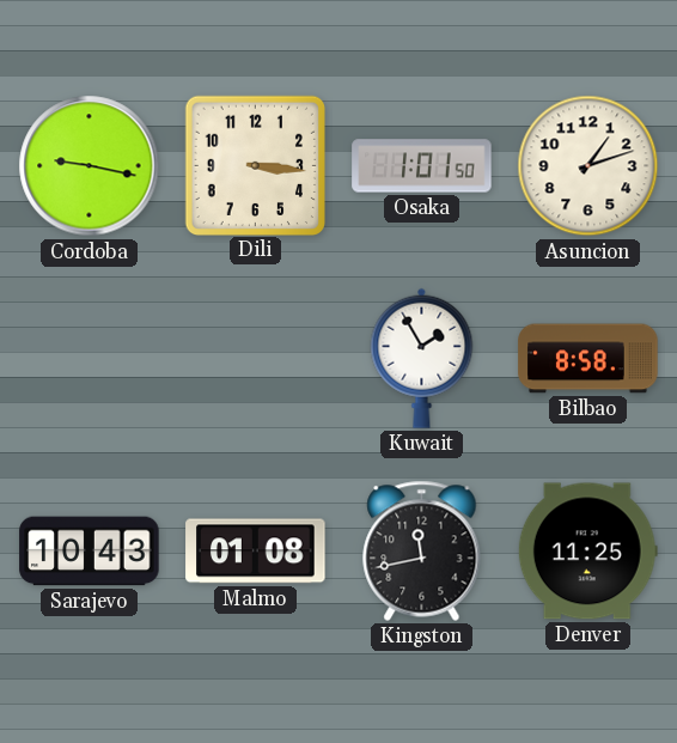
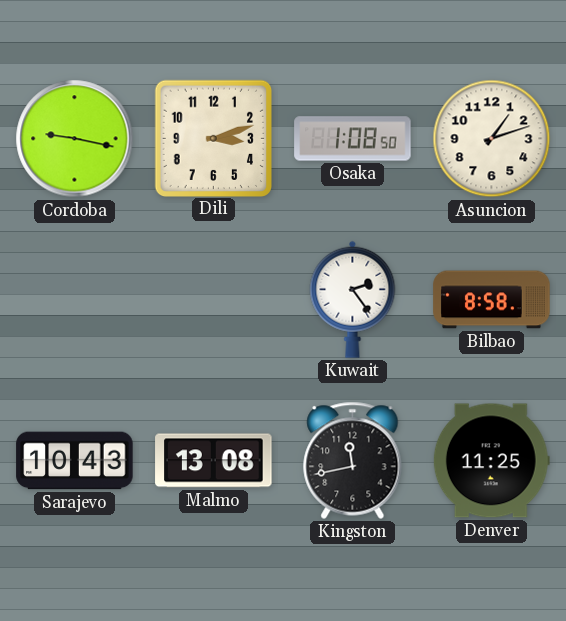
Dili: 3:16 -> 3:12 (213, 138)
Osaka: 1:01 -> 1:08 (353, 139)
Kuwait: 1:55 -> 2:24 (353, 299)
Malmo: 01:08 -> 13:08 (214, 461)
